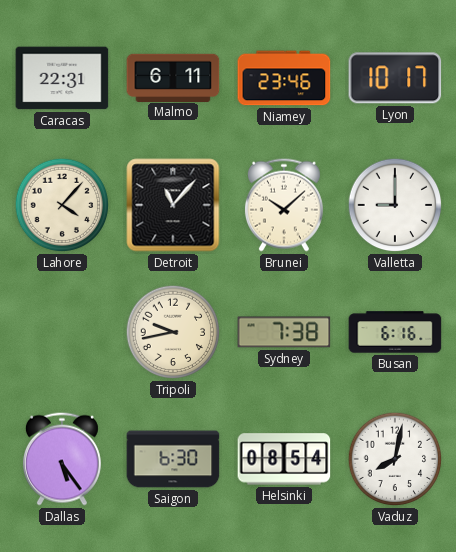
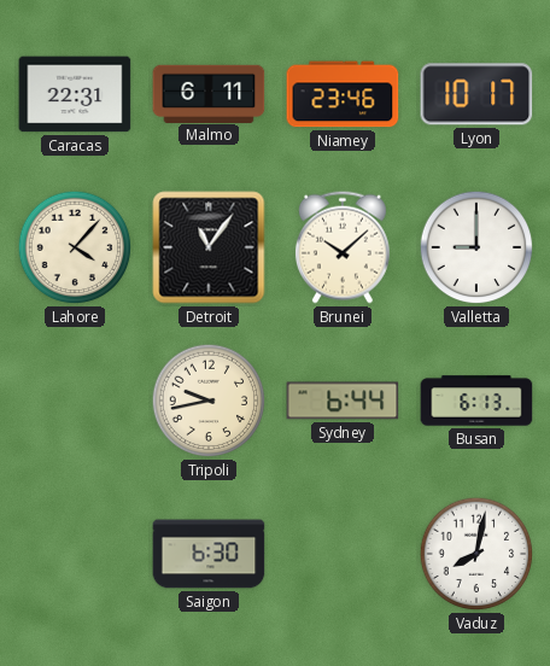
Detroit: 11:07 -> 11:06 (209, 247)
Sydney: 7:38 -> 6:44 (343, 401)
Busan: 6:16 -> 6:13 (476, 401)
Dallas: 5:24 -> none (62, 459)
Helsinki: 08:54 -> none (284, 459)
